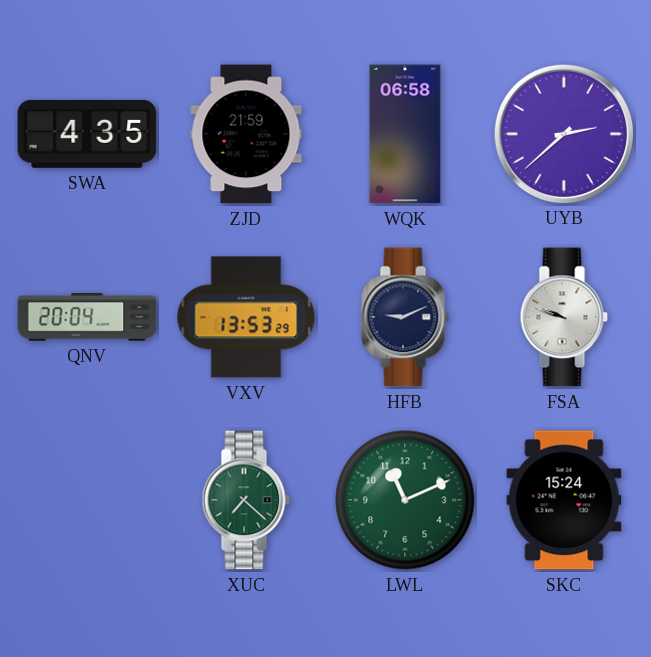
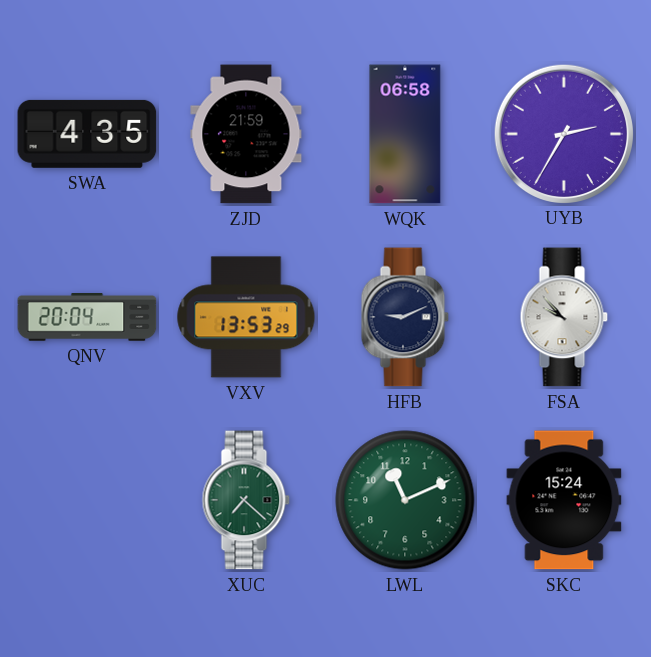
UYB: 2:38 -> 2:35 (563, 133)
FSA: 9:48 -> 9:53 (564, 317)
